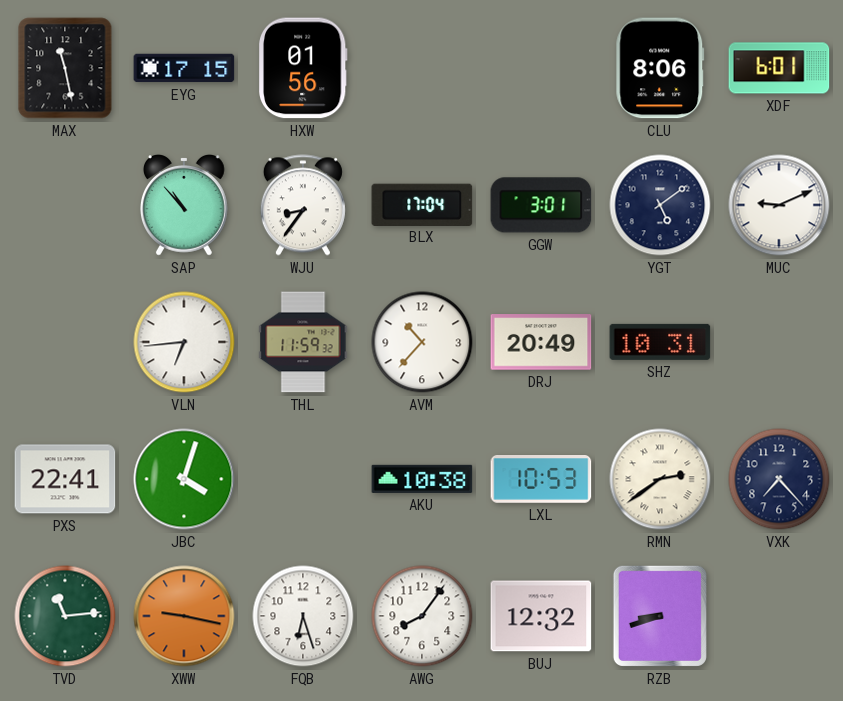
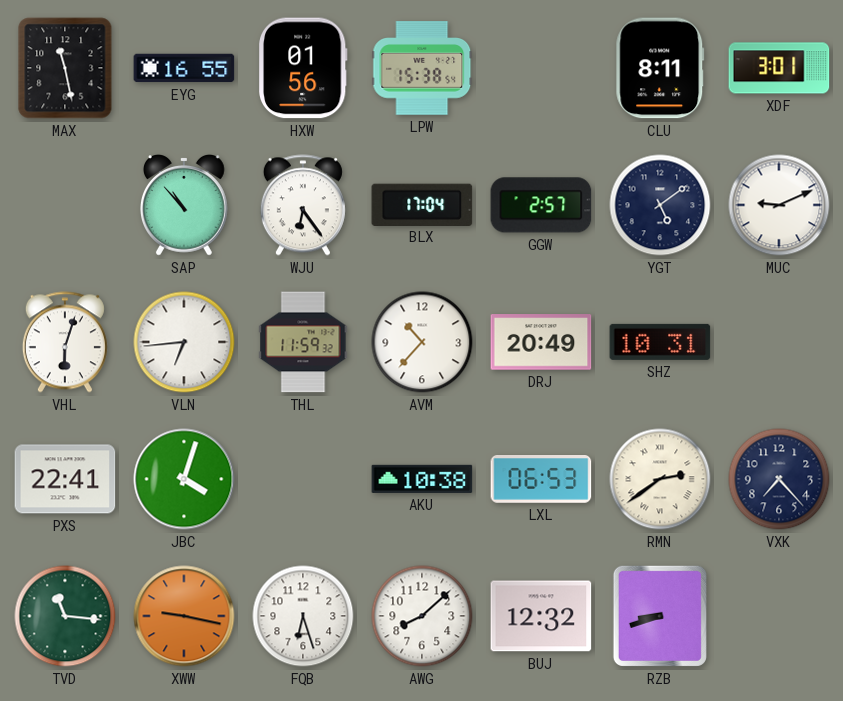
EYG: 17:15 -> 16:55 (184, 68)
LPW: none -> 15:38 (422, 68)
CLU: 8:06 -> 8:11 (660, 68)
XDF: 6:01 -> 3:01 (779, 68)
WJU: 8:36 -> 6:24 (303, 205)
GGW: 3:01 -> 2:57 (541, 205)
VHL: none -> 6:03 (65, 342)
LXL: 10:53 -> 06:53 (541, 480)
TVD: 11:14 -> 11:16 (65, 616)
AWG: 8:06 -> 8:08 (422, 616)
